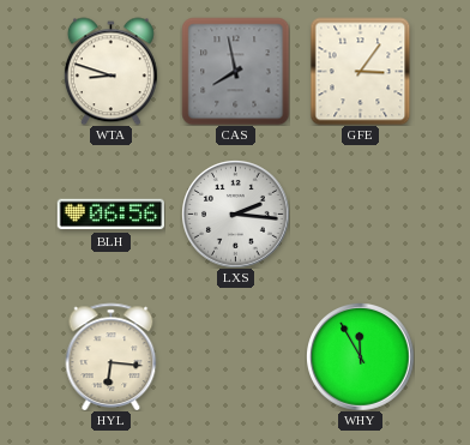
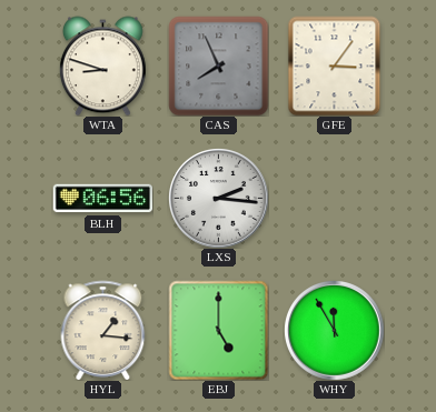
CAS: 7:58 -> 7:56 (218, 66)
HYL: 6:16 -> 1:16 (103, 330)
EBJ: none -> 5:00 (218, 330)
